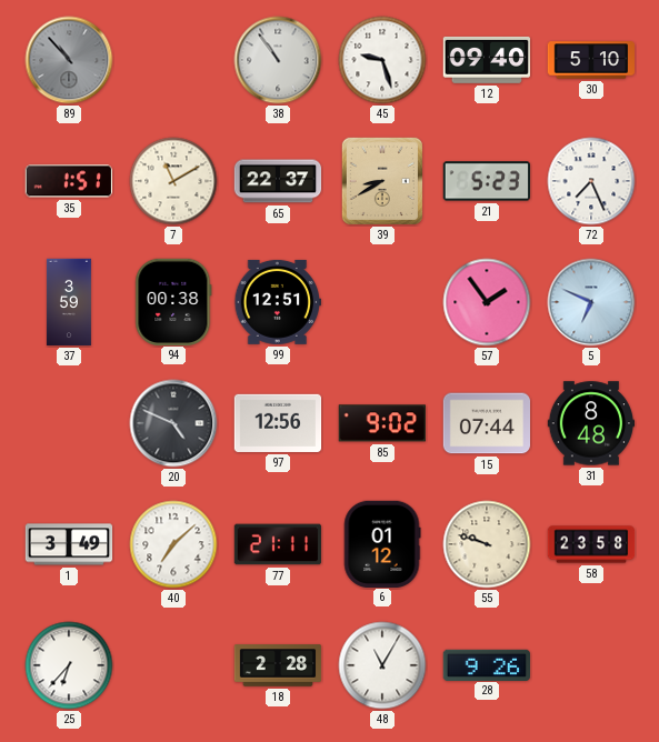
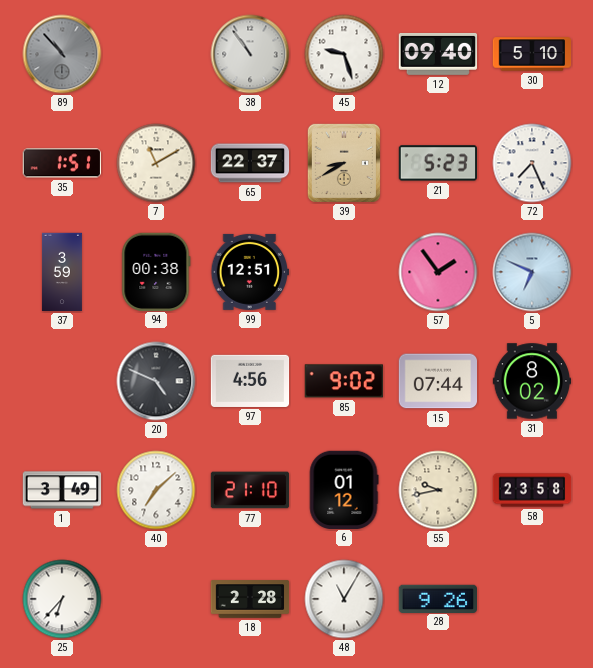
97: 12:56 -> 4:56 (250, 381)
31: 8:48 -> 8:02 (532, 381)
77: 21:11 -> 21:10 (250, 490)
55: 9:48 -> 9:43 (438, 490)
